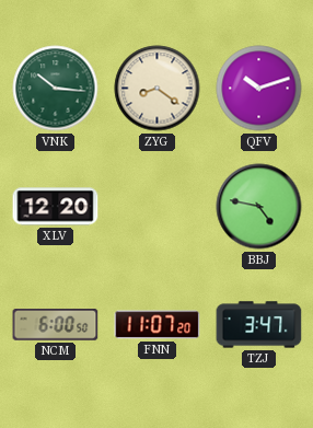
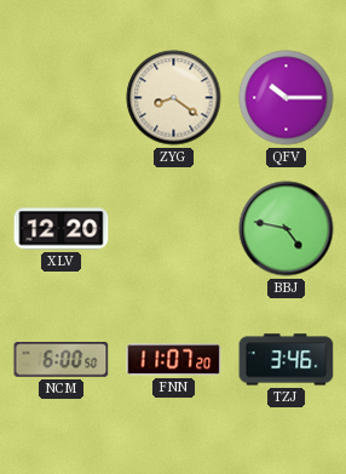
VNK: 10:16 -> none (56, 89)
QFV: 10:12 -> 10:15 (287, 98)
TZJ: 3:47 -> 3:46 (287, 360)
